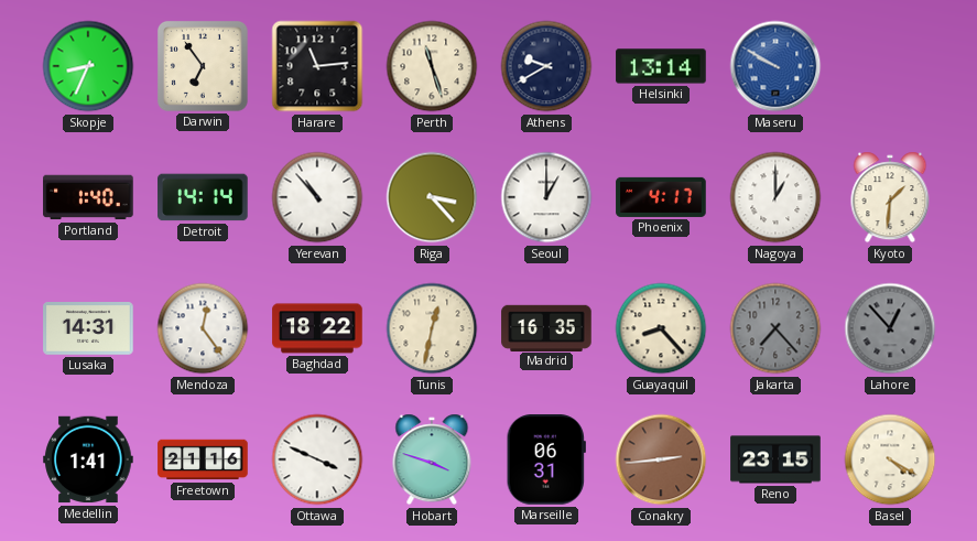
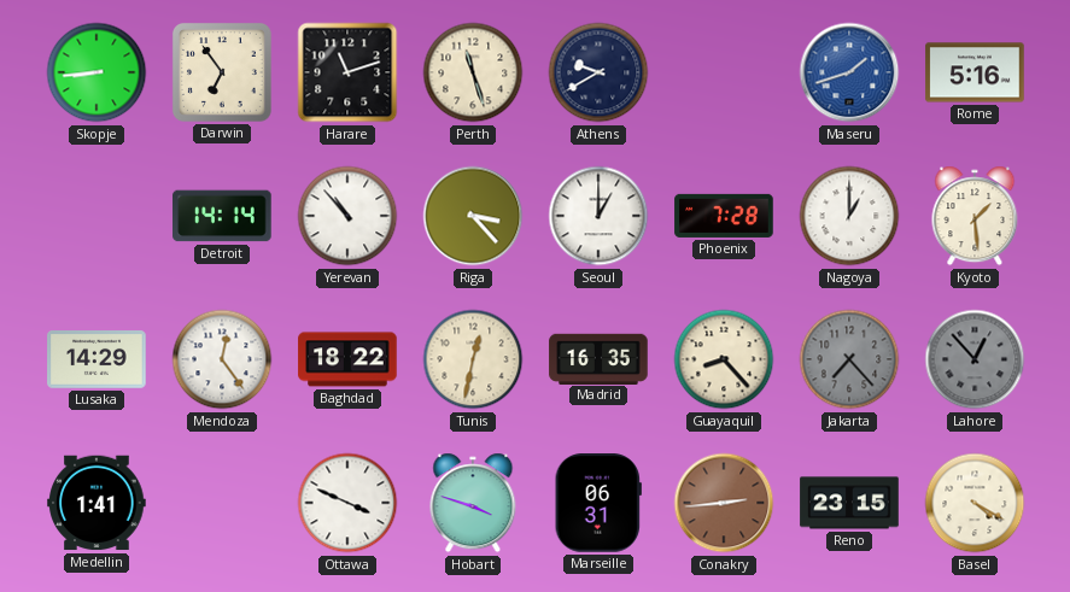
Skopje: 8:34 -> 8:44 (97, 72)
Harare: 11:14 -> 11:12 (347, 72)
Helsinki: 13:14 -> none (661, 66)
Maseru: 9:50 -> 1:42 (849, 72)
Rome: none -> 5:16 (975, 72)
Portland: 1:40 -> none (88, 197)
Phoenix: 4:17 -> 7:28 (724, 216)
Kyoto: 1:31 -> 1:29 (975, 216)
Lusaka: 14:31 -> 14:29 (97, 359)
Freetown: 21:16 -> none (203, 459)
